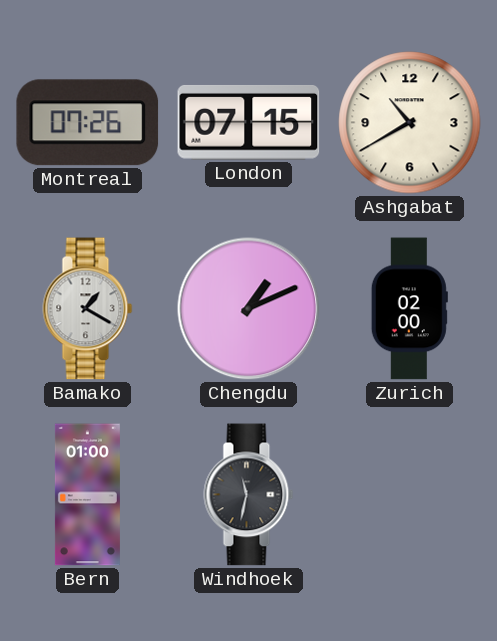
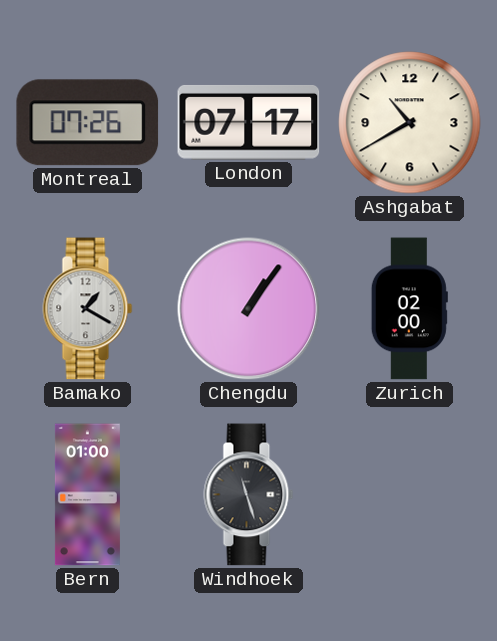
London: 07:15 -> 07:17 (249, 122)
Chengdu: 1:11 -> 1:06 (249, 309)
Windhoek: 11:32 -> 11:27 (249, 495)
